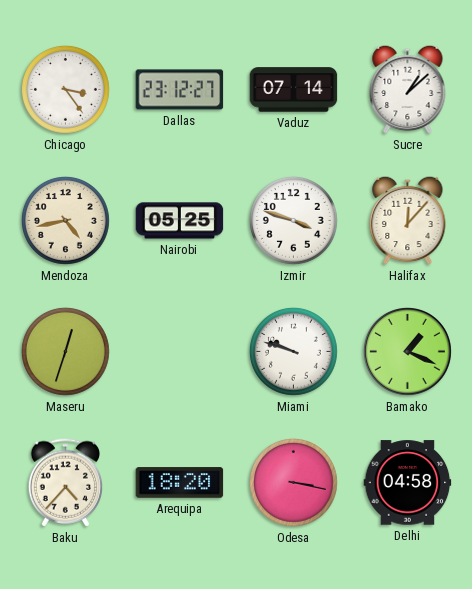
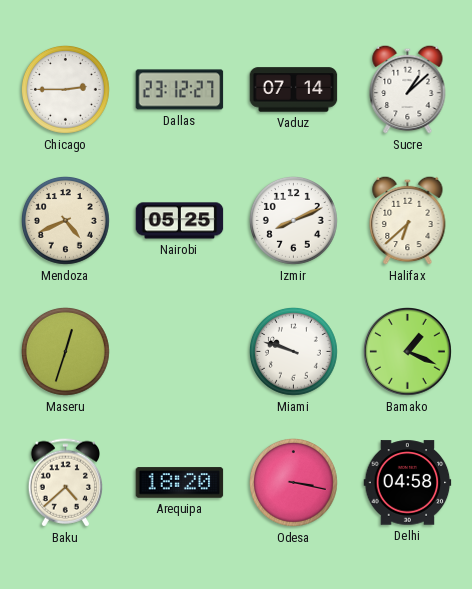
Chicago: 3:24 -> 2:45 (66, 90)
Mendoza: 4:43 -> 4:41 (66, 221)
Izmir: 3:48 -> 8:11 (294, 221)
Halifax: 12:07 -> 6:38 (408, 220)
Baku: 4:37 -> 4:38 (65, 483)
